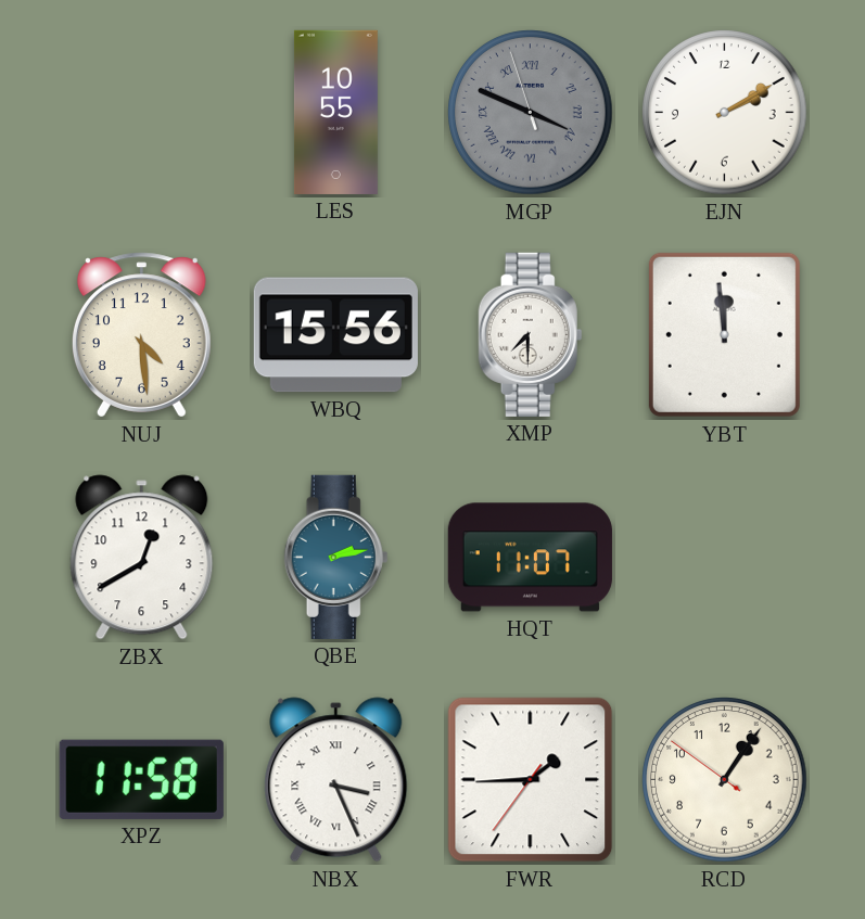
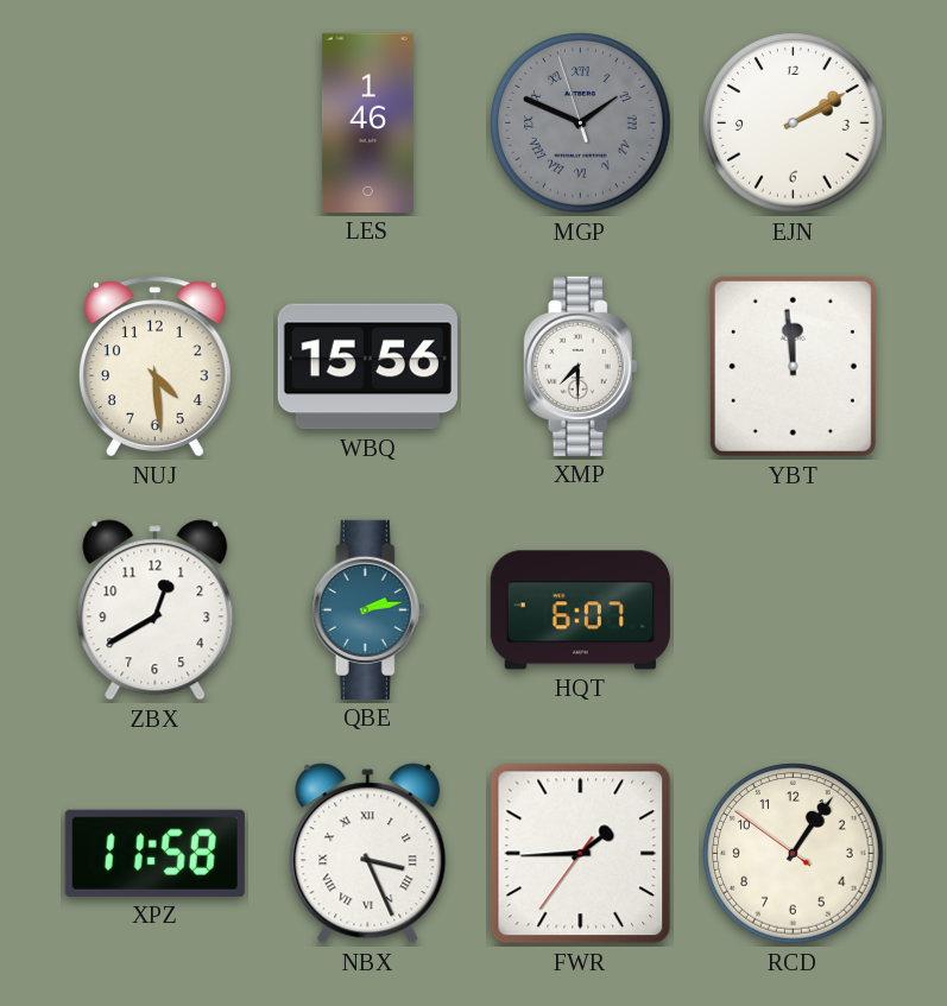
LES: 10:55 -> 1:46 (367, 122)
MGP: 3:48 -> 1:48 (581, 124)
HQT: 11:07 -> 6:07 (580, 610)
